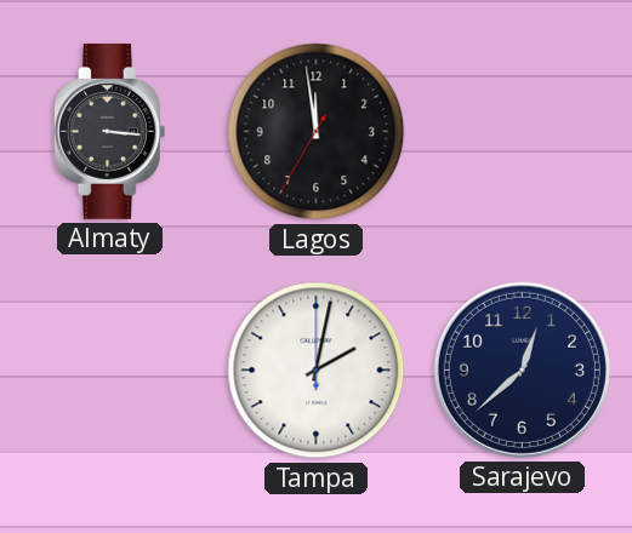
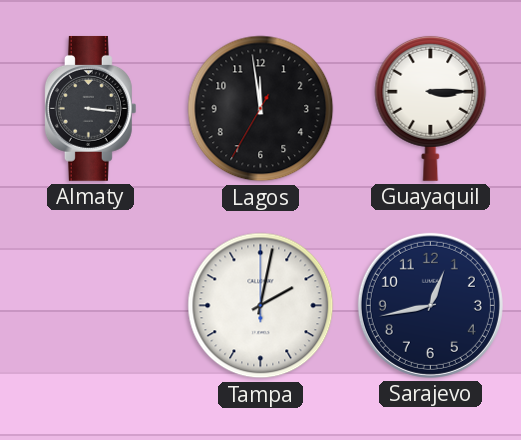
Guayaquil: none -> 3:15 (431, 108)
Sarajevo: 12:38 -> 12:43 (430, 305)
